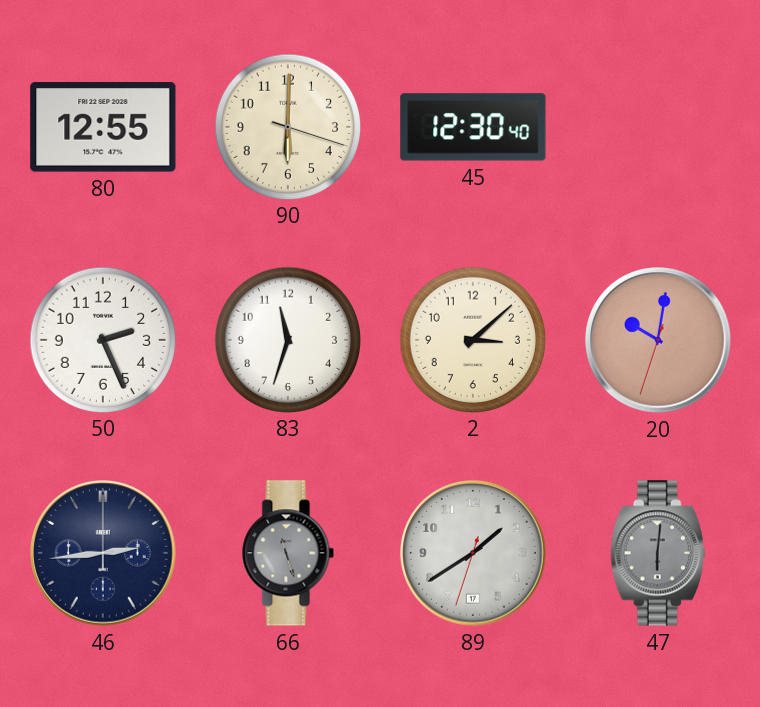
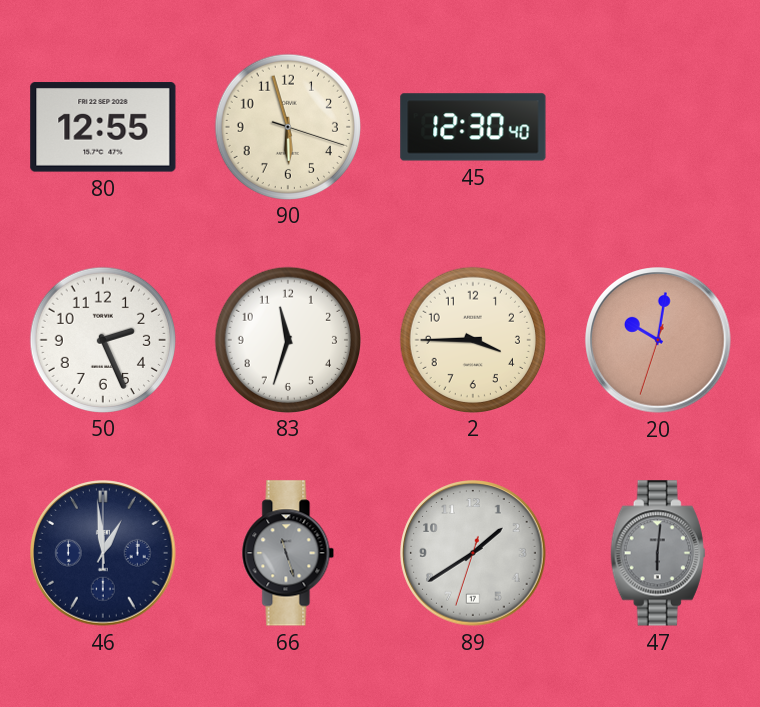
90: 6:00 -> 5:57 (287, 126)
2: 3:08 -> 3:45 (472, 339)
46: 2:44 -> 12:59 (103, 553)
